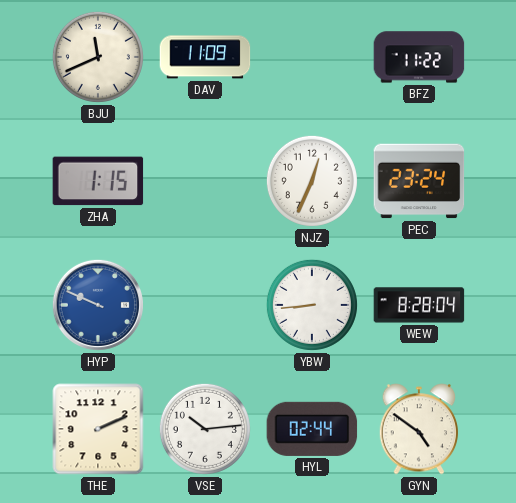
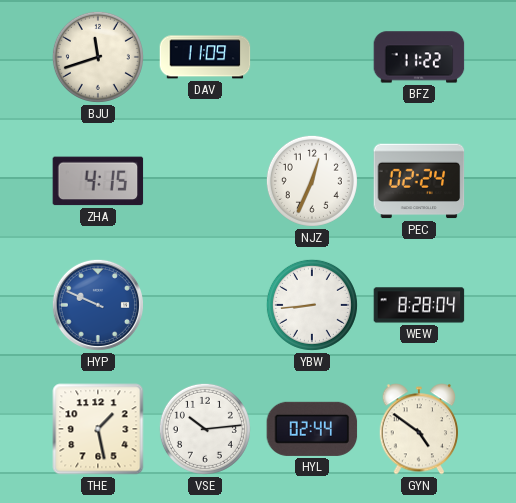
BJU: 11:41 -> 11:42 (98, 57)
ZHA: 1:15 -> 4:15 (98, 181)
PEC: 23:24 -> 02:24 (419, 181)
THE: 2:11 -> 1:28 (98, 429)
